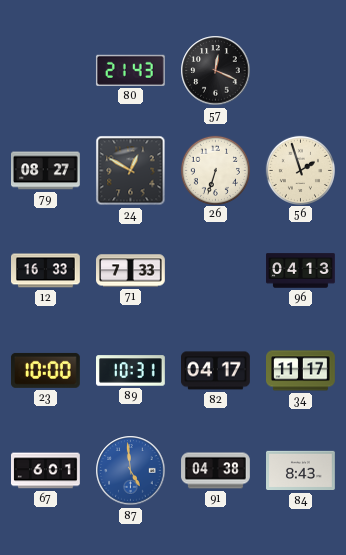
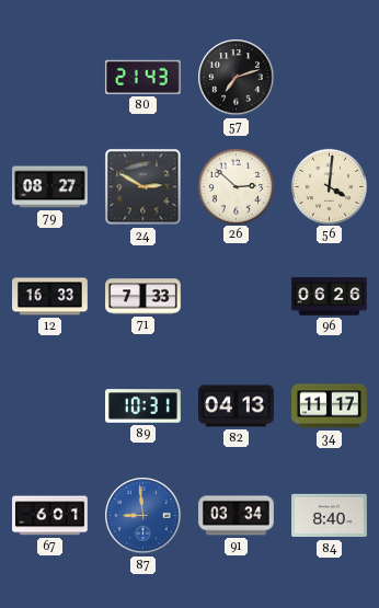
57: 12:19 -> 7:12 (237, 78)
24: 12:50 -> 2:50 (143, 187)
26: 6:33 -> 2:52 (236, 186)
56: 1:57 -> 4:01 (329, 186)
96: 04:13 -> 06:26 (330, 297)
23: 10:00 -> none (45, 370)
82: 04:17 -> 04:13 (237, 406)
87: 4:59 -> 8:59 (143, 516)
91: 04:38 -> 03:34 (237, 516)
84: 8:43 -> 8:40 (330, 516)
